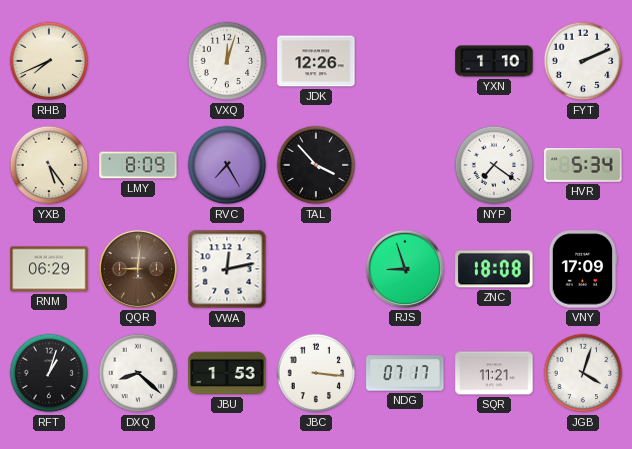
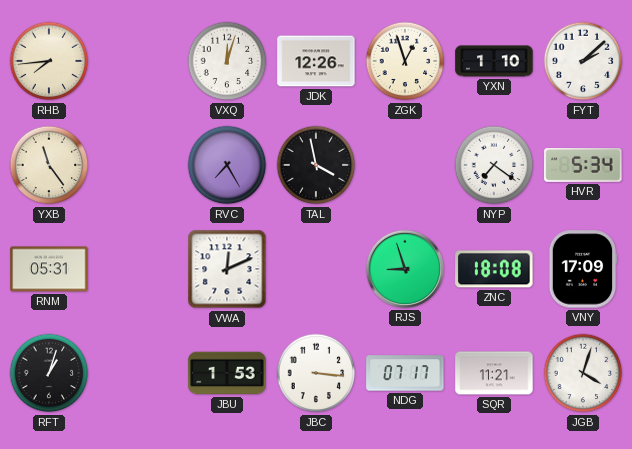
RHB: 7:41 -> 7:44 (49, 61)
ZGK: none -> 12:57 (405, 61)
FYT: 2:11 -> 2:08 (583, 61)
YXB: 5:24 -> 11:24 (49, 165)
LMY: 8:09 -> none (138, 165)
TAL: 3:53 -> 3:58 (316, 165)
RNM: 06:29 -> 05:31 (49, 269)
QQR: 9:01 -> none (138, 269)
VWA: 12:13 -> 12:11 (227, 269)
DXQ: 8:22 -> none (138, 373)
